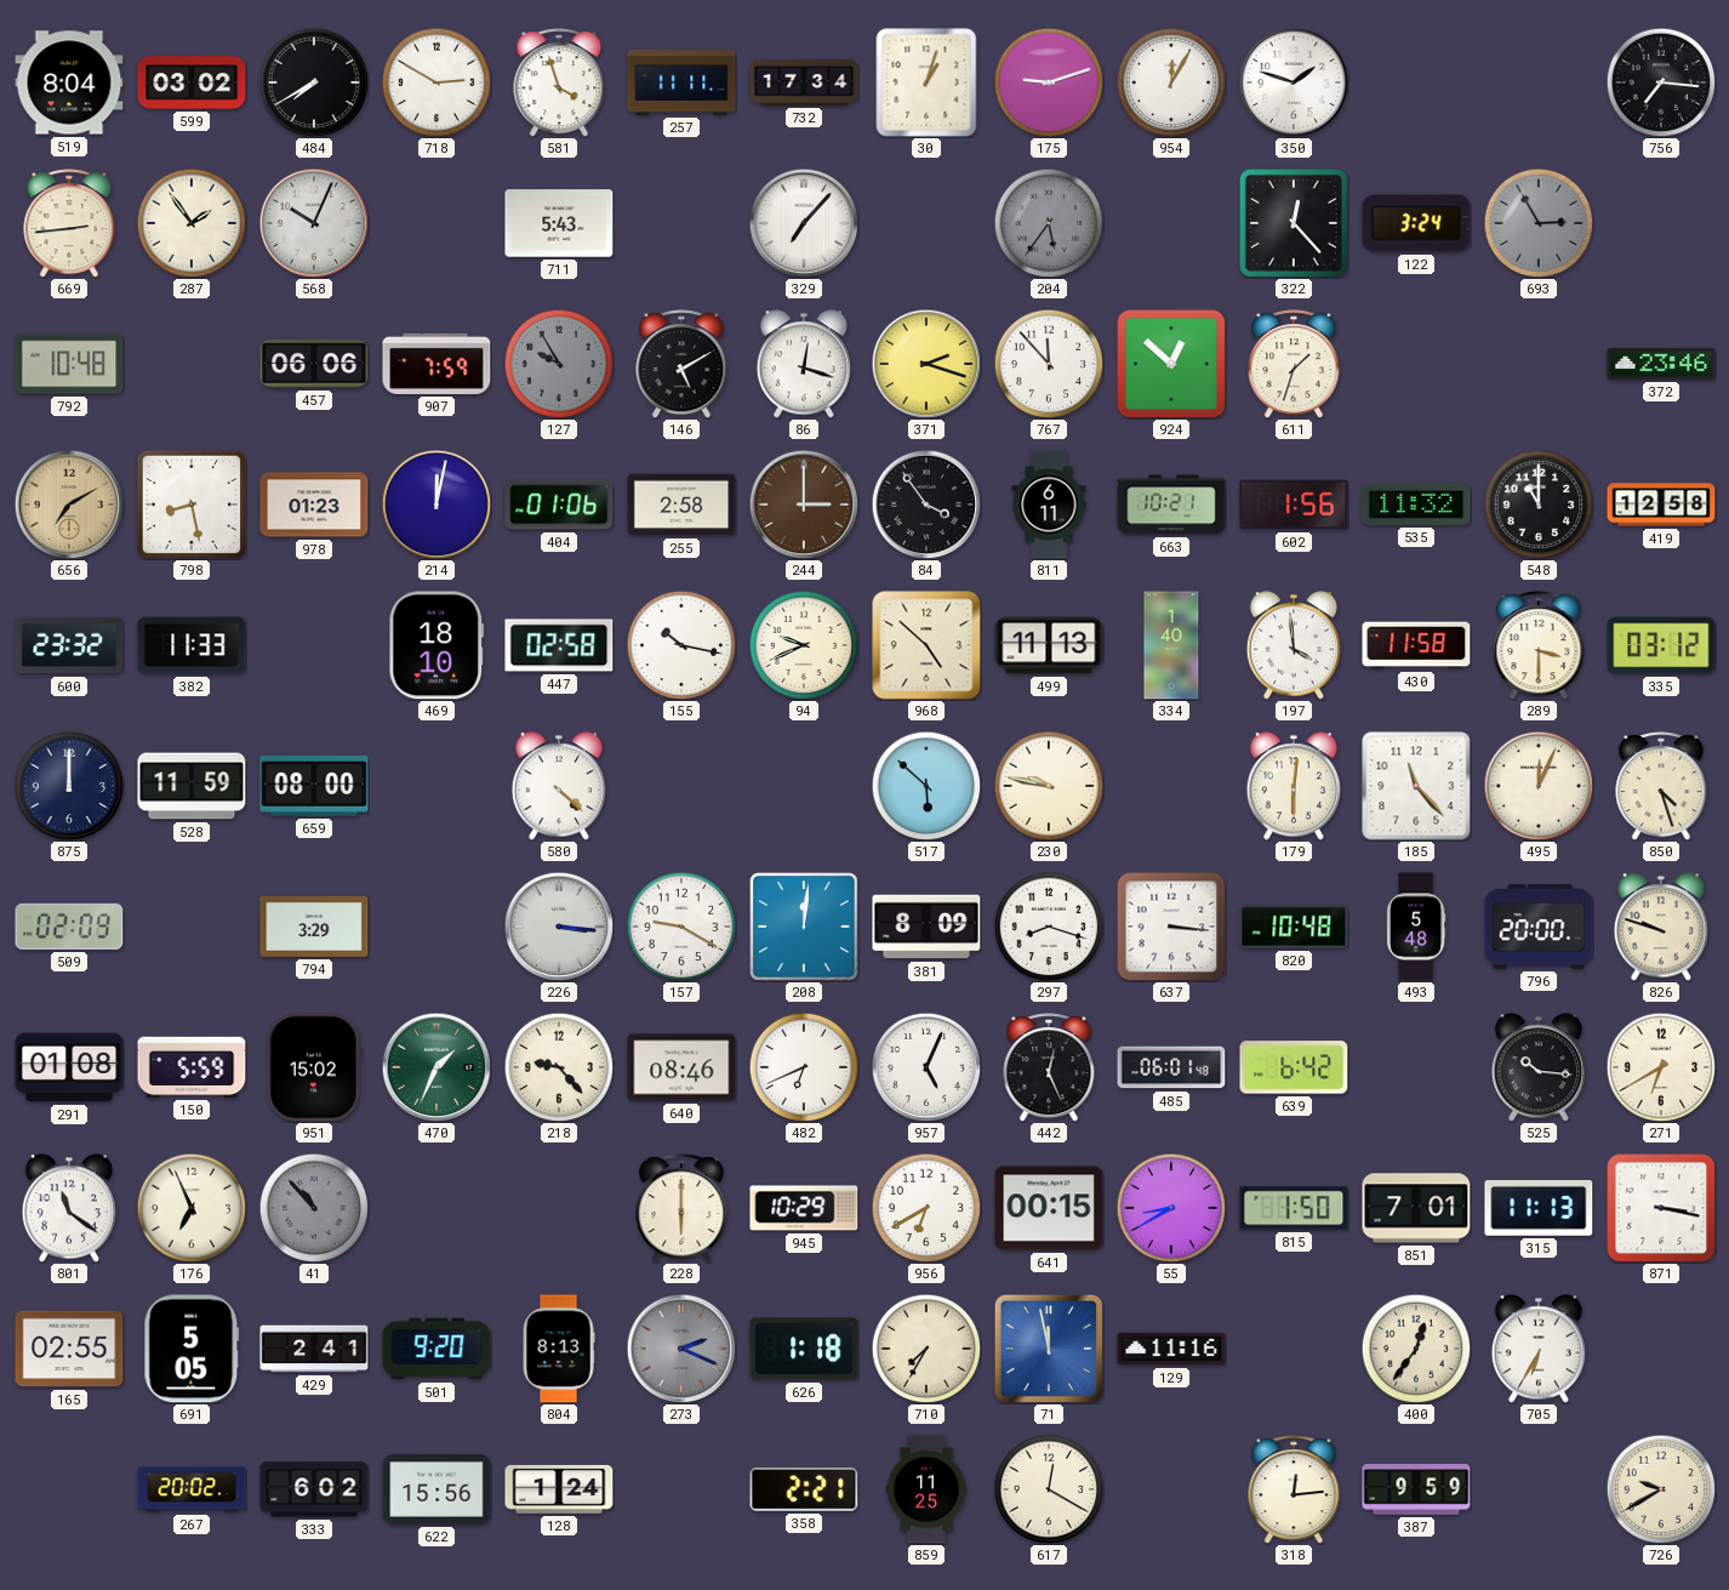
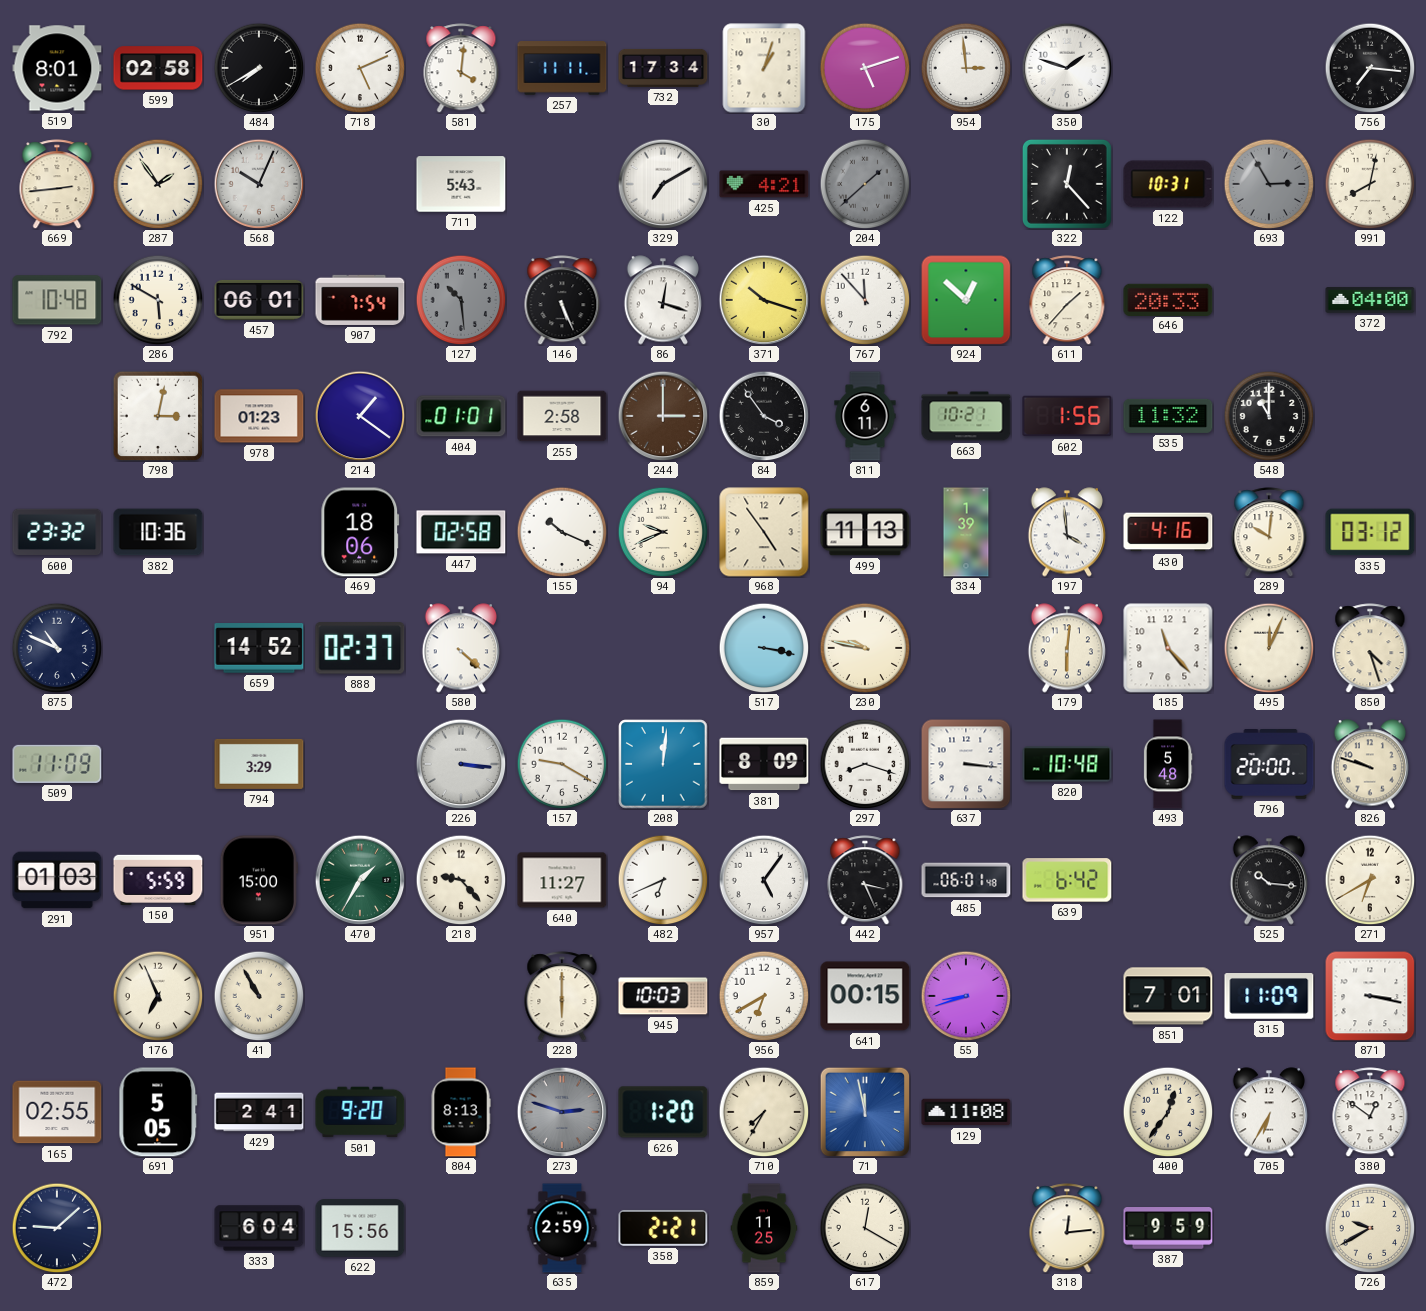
519: 8:04 -> 8:01 (57, 68)
599: 03:02 -> 02:58 (158, 68)
718: 2:50 -> 5:11 (360, 68)
581: 3:57 -> 4:01 (461, 68)
175: 9:12 -> 5:12 (865, 68)
954: 12:05 -> 2:59 (966, 68)
329: 7:07 -> 7:10 (663, 184)
425: none -> 4:21 (764, 184)
204: 5:36 -> 1:38 (865, 184)
122: 3:24 -> 10:31 (1168, 184)
991: none -> 8:02 (1370, 184)
286: none -> 5:50 (158, 300)
457: 06:06 -> 06:01 (259, 300)
907: 7:59 -> 7:54 (360, 300)
127: 9:55 -> 10:29 (461, 300)
146: 5:10 -> 5:26 (562, 300)
371: 2:18 -> 10:18 (764, 300)
611: 1:33 -> 1:37 (1067, 300)
646: none -> 20:33 (1168, 299)
372: 23:46 -> 04:00 (1370, 300)
656: 7:10 -> none (69, 505)
798: 8:28 -> 3:02 (158, 416)
214: 12:02 -> 1:21 (360, 416)
404: 01:06 -> 01:01 (461, 416)
419: 12:58 -> none (1661, 505)
382: 11:33 -> 10:36 (158, 532)
469: 18:10 -> 18:06 (360, 532)
155: 10:17 -> 10:19 (562, 532)
968: 4:52 -> 4:54 (764, 532)
334: 1:40 -> 1:39 (966, 532)
430: 11:58 -> 4:16 (1168, 532)
289: 3:30 -> 10:01 (1269, 532)
875: 12:00 -> 10:49 (57, 648)
528: 11:59 -> none (192, 786)
659: 08:00 -> 14:52 (259, 648)
888: none -> 02:37 (360, 648)
517: 5:52 -> 3:17 (764, 648)
509: 02:09 -> 11:09 (57, 764)
291: 01:08 -> 01:03 (57, 880)
951: 15:02 -> 15:00 (259, 880)
470: 1:34 -> 1:35 (360, 880)
640: 08:46 -> 11:27 (562, 880)
957: 5:04 -> 5:06 (764, 880)
442: 12:26 -> 3:26 (865, 880)
801: 11:21 -> none (68, 1208)
41: 10:53 -> 10:55 (259, 996)
41 dial: grey -> cream (259, 996)
945: 10:29 -> 10:03 (663, 996)
55: 8:40 -> 8:42 (966, 996)
815: 1:50 -> none (1294, 1208)
315: 11:13 -> 11:09 (1269, 997)
273: 2:19 -> 2:48 (562, 1112)
626: 1:18 -> 1:20 (663, 1112)
129: 11:16 -> 11:08 (966, 1112)
380: none -> 12:51 (1370, 1112)
472: none -> 9:08 (57, 1228)
267: 20:02 -> none (192, 1489)
333: 6:02 -> 6:04 (259, 1228)
128: 1:24 -> none (559, 1489)
635: none -> 2:59 (562, 1228)
